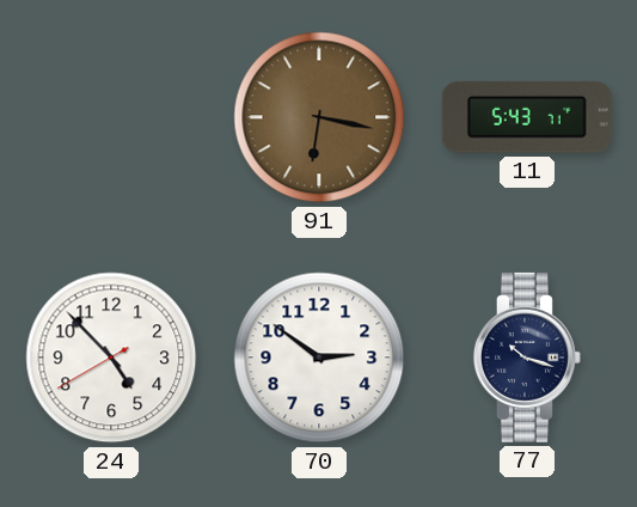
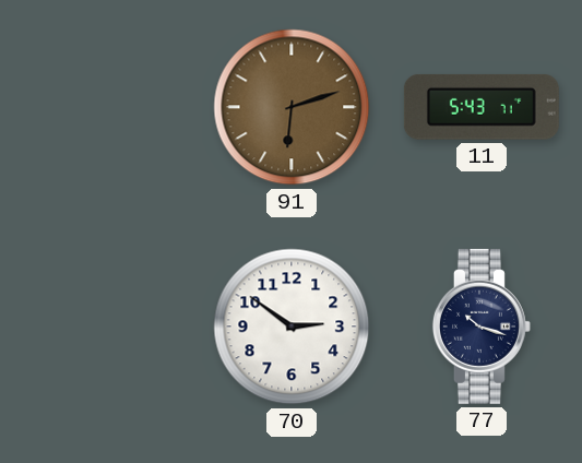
91: 6:17 -> 6:12 (292, 107)
24: 4:52 -> none (111, 358)
